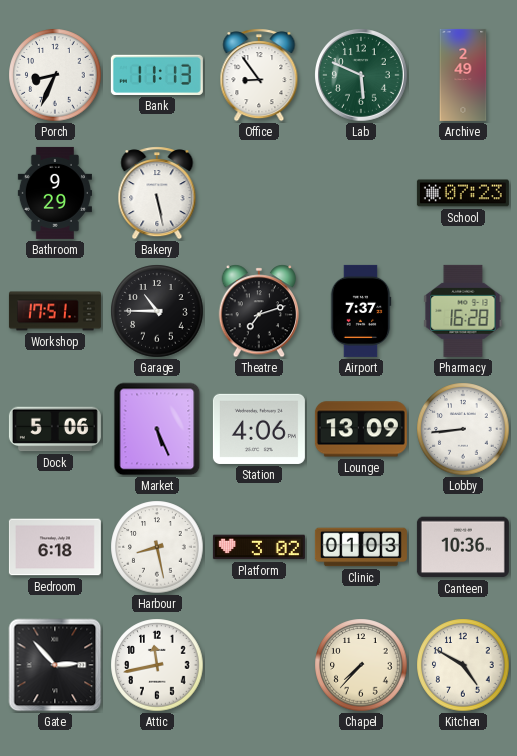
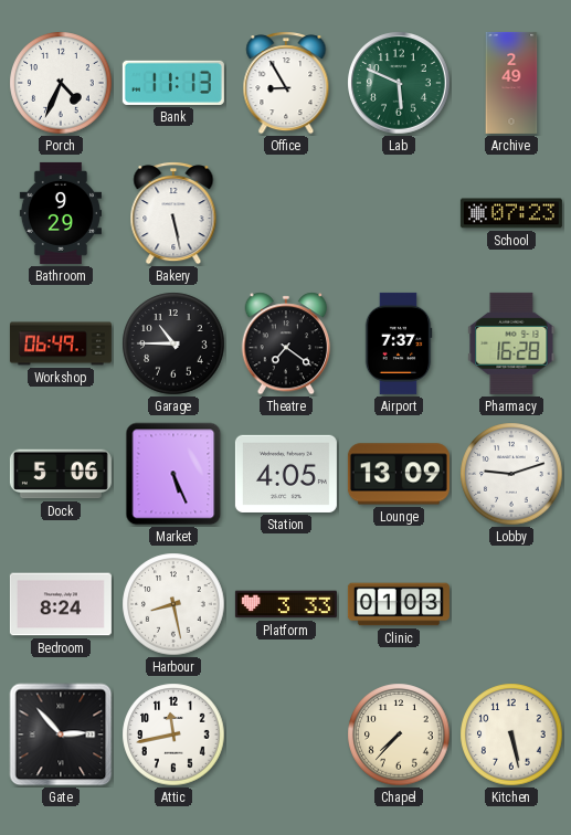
Porch: 8:34 -> 4:34 (61, 83)
Office: 8:54 -> 8:55 (286, 83)
Workshop: 17:51 -> 06:49 (61, 343)
Theatre: 7:12 -> 7:21 (286, 343)
Station: 4:06 -> 4:05 (286, 474)
Lobby: 8:44 -> 9:12 (511, 474)
Bedroom: 6:18 -> 8:24 (61, 604)
Platform: 3:02 -> 3:33 (286, 604)
Canteen: 10:36 -> none (463, 547)
Kitchen: 4:50 -> 5:28 (511, 734)
